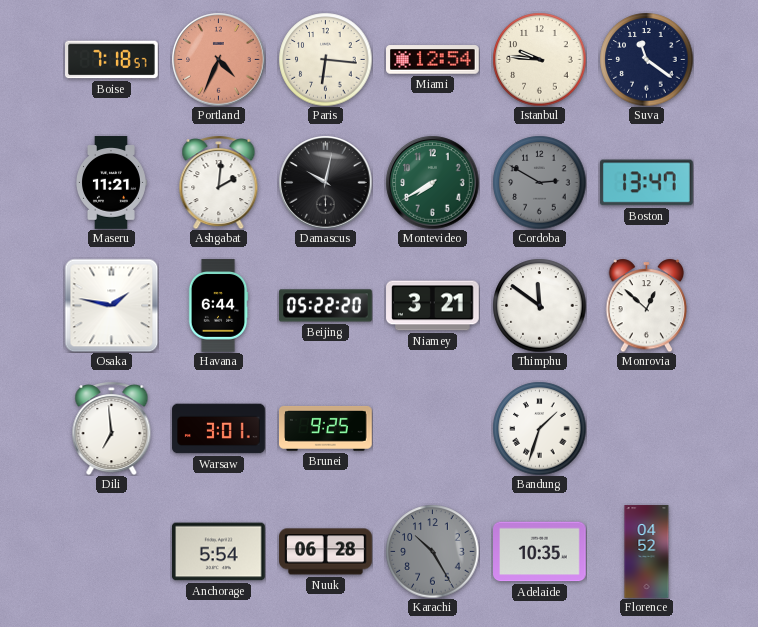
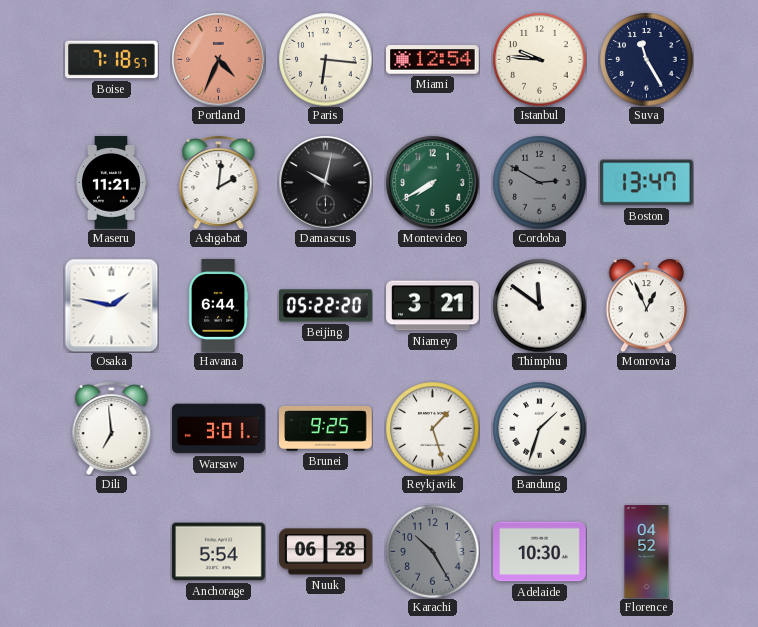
Suva: 11:21 -> 11:25 (646, 59)
Monrovia: 12:52 -> 12:56 (647, 305)
Reykjavik: none -> 1:27 (432, 428)
Adelaide: 10:35 -> 10:30 (540, 552)
